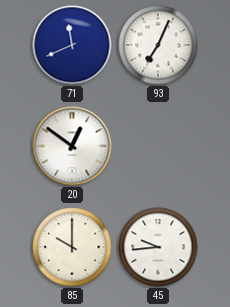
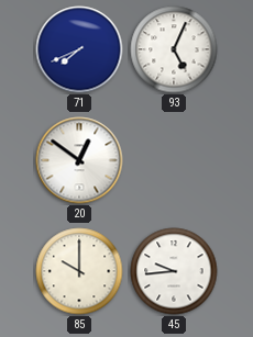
71: 11:41 -> 7:41 (79, 49)
93: 7:04 -> 5:04 (174, 49)
